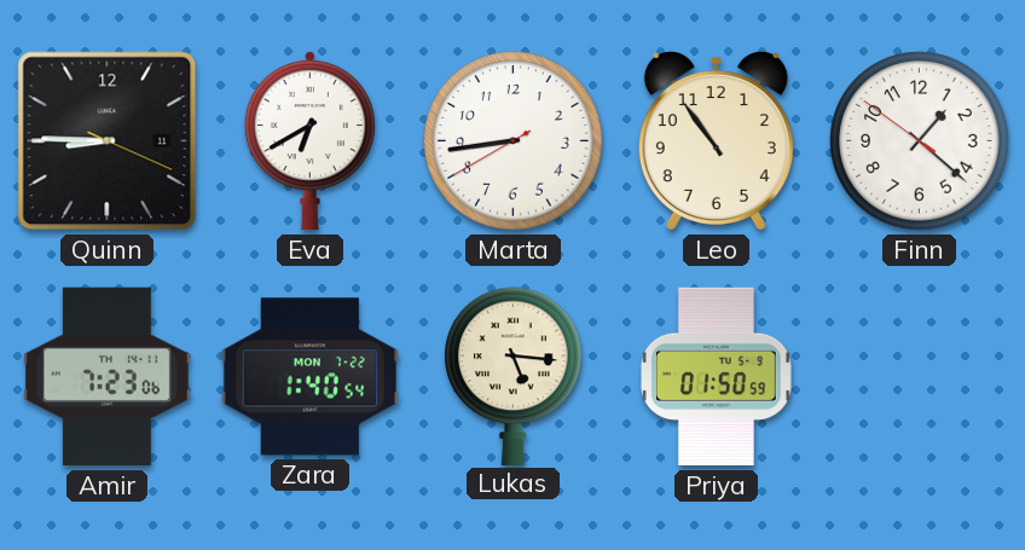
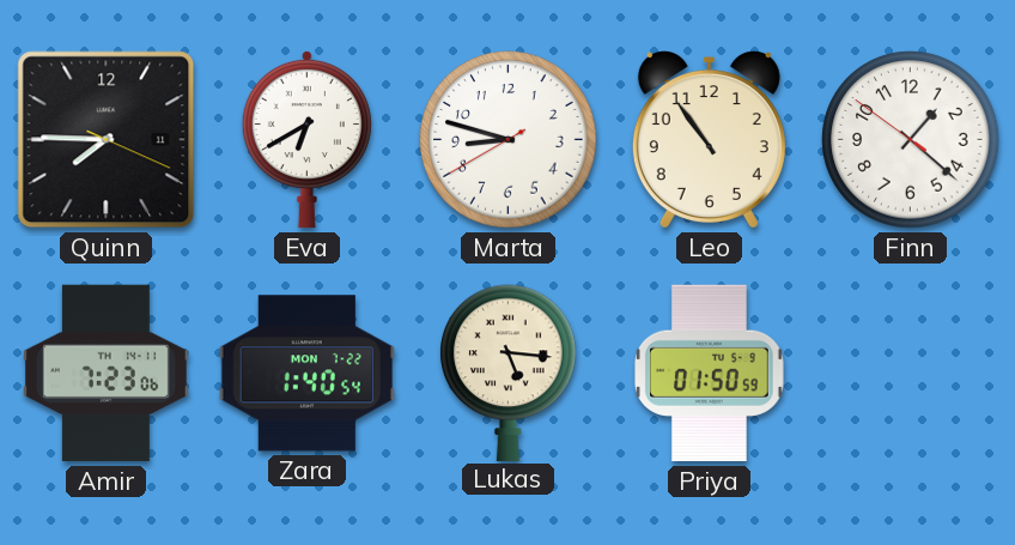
Quinn: 8:45 -> 7:45 (107, 140)
Marta: 8:43 -> 8:47 (509, 140)
